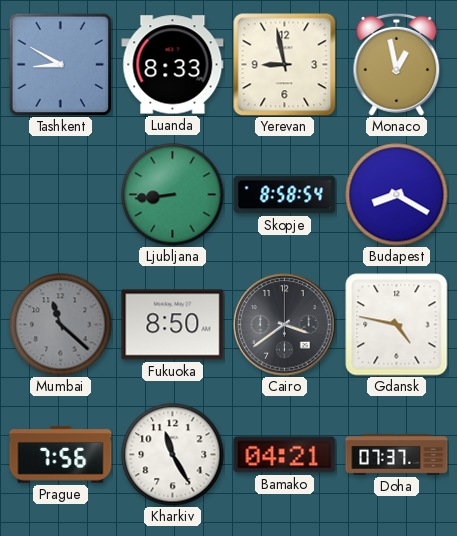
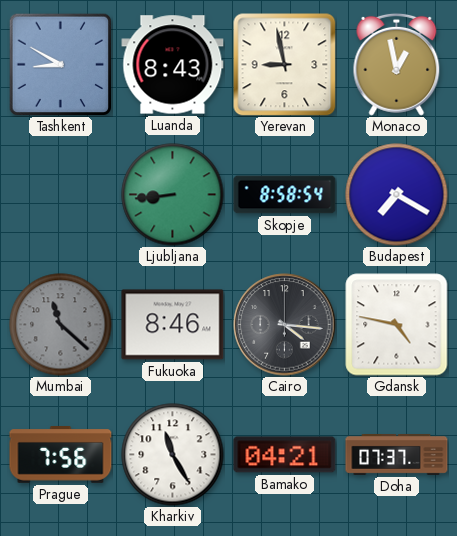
Luanda: 8:33 -> 8:43 (173, 65)
Budapest: 8:20 -> 7:20 (397, 195)
Fukuoka: 8:50 -> 8:46 (173, 325)
Cairo: 3:39 -> 4:16 (285, 325)
